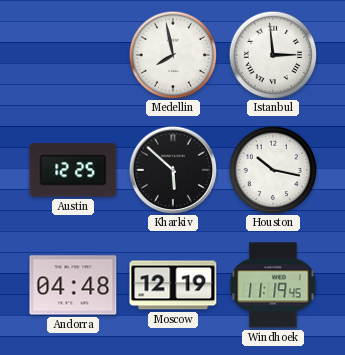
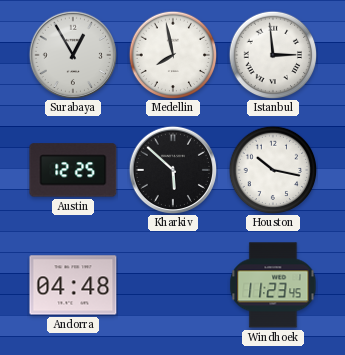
Surabaya: none -> 12:55 (73, 55)
Moscow: 12:19 -> none (173, 285)
Windhoek: 11:19 -> 11:23 (273, 285)
